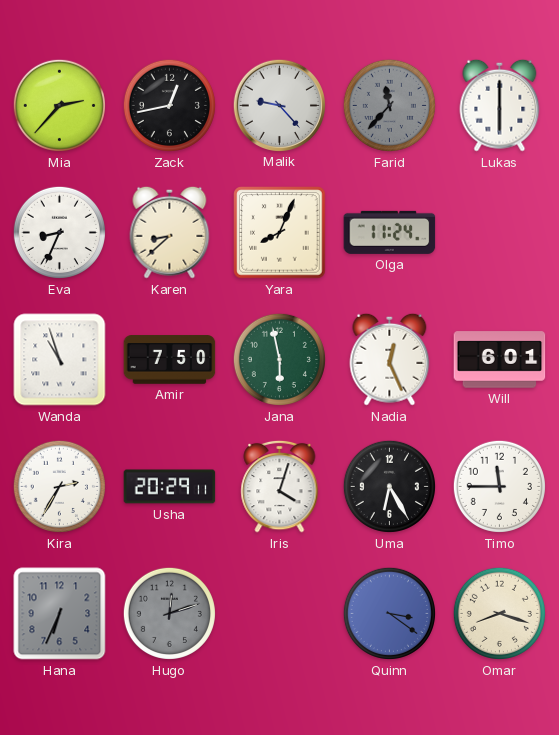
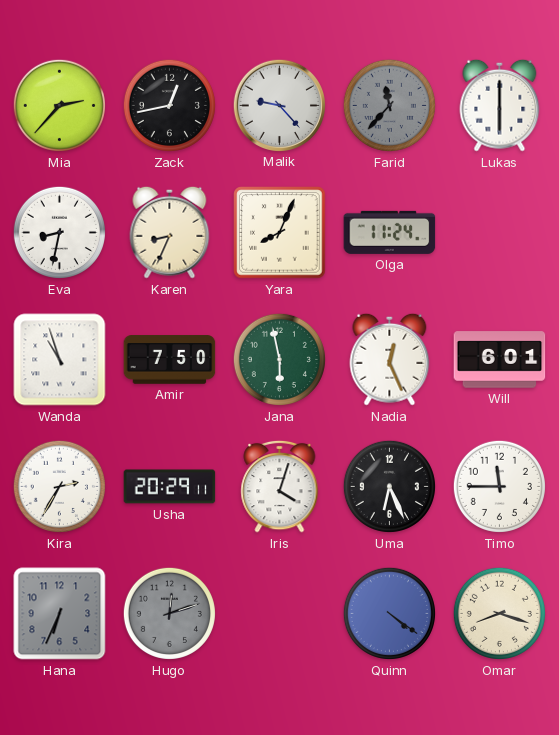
Eva: 8:34 -> 8:32 (59, 232)
Karen: 8:38 -> 8:34 (170, 232)
Uma: 6:25 -> 6:26 (389, 486)
Quinn: 3:21 -> 4:21 (389, 613)
